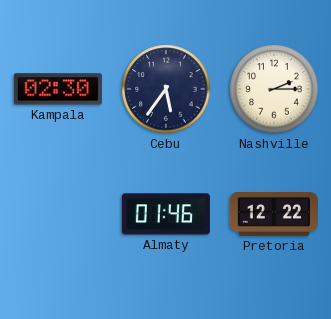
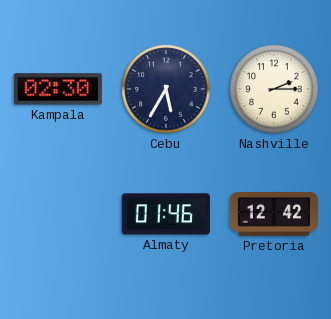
Cebu: 5:36 -> 5:35 (166, 89)
Pretoria: 12:22 -> 12:42 (274, 215)
